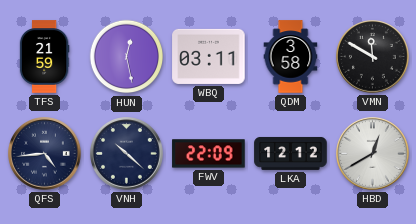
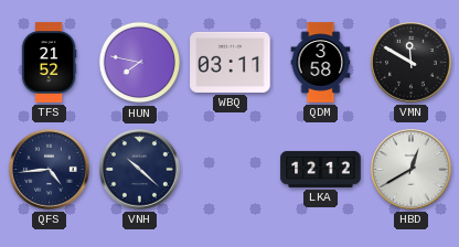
TFS: 21:59 -> 21:52 (49, 63)
HUN: 12:28 -> 7:47 (140, 63)
FWV: 22:09 -> none (209, 154)
